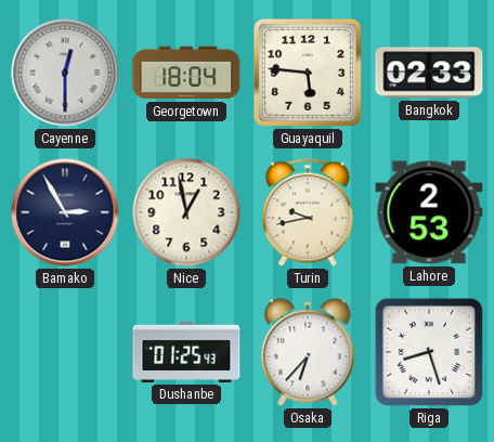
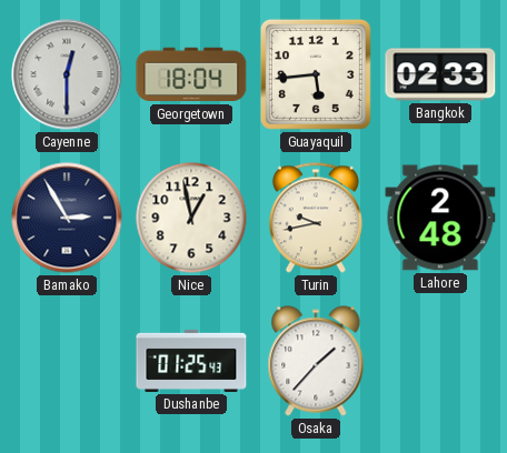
Guayaquil: 5:46 -> 5:44 (316, 74)
Lahore: 2:53 -> 2:48 (440, 218)
Osaka: 6:37 -> 1:37 (316, 361)
Riga: 8:27 -> none (429, 352)
